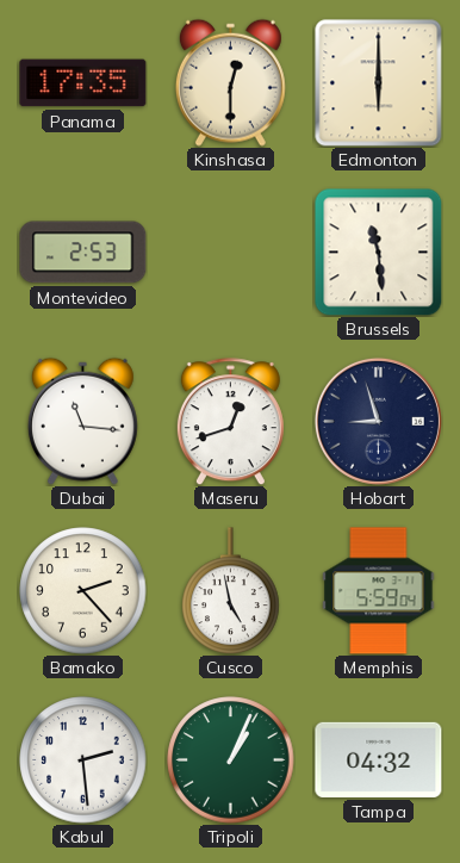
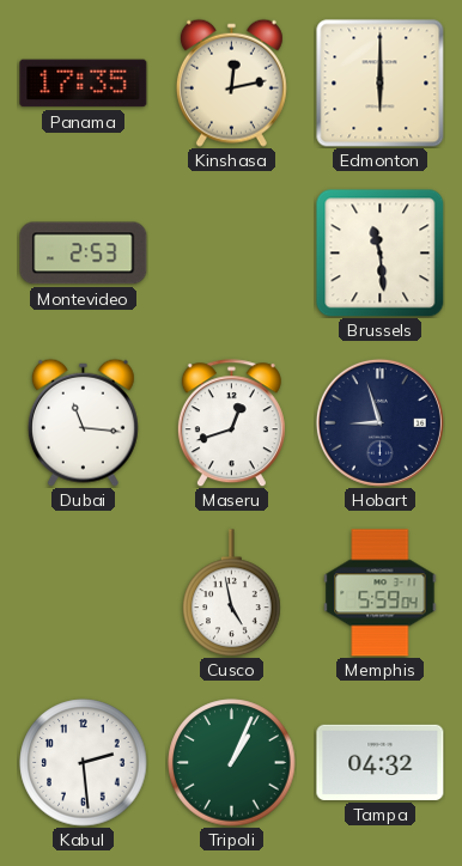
Kinshasa: 12:30 -> 12:13 (231, 83)
Bamako: 2:23 -> none (83, 591)
